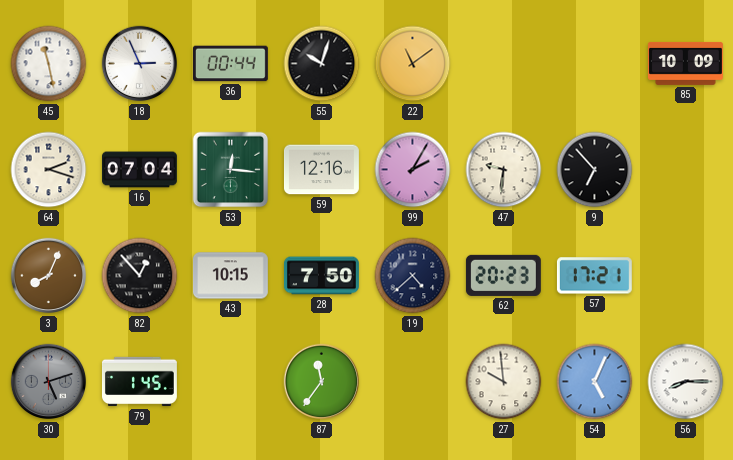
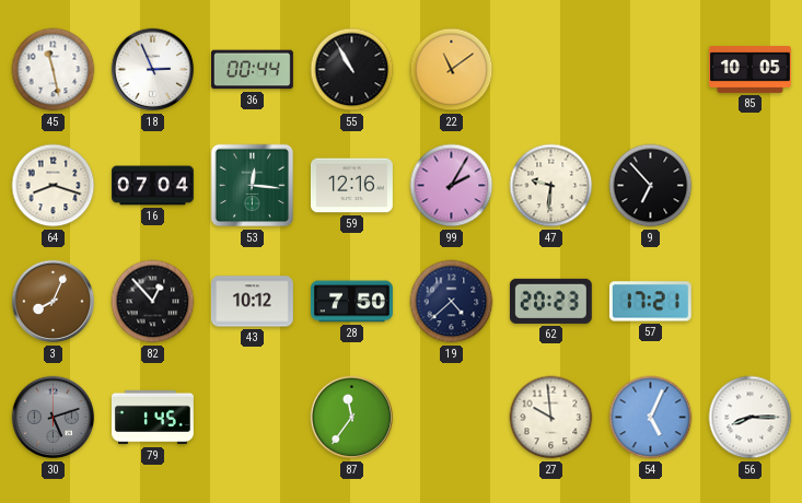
55: 10:03 -> 10:55 (352, 70)
85: 10:09 -> 10:05 (749, 69)
64: 2:18 -> 8:18 (54, 186)
43: 10:15 -> 10:12 (252, 302)
